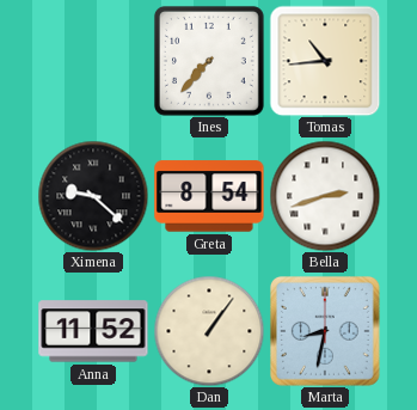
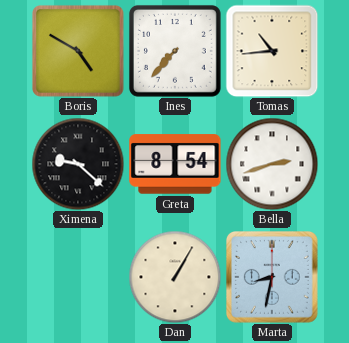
Boris: none -> 4:50 (78, 51)
Anna: 11:52 -> none (93, 331)
Dan: 1:06 -> 1:05 (175, 277)
